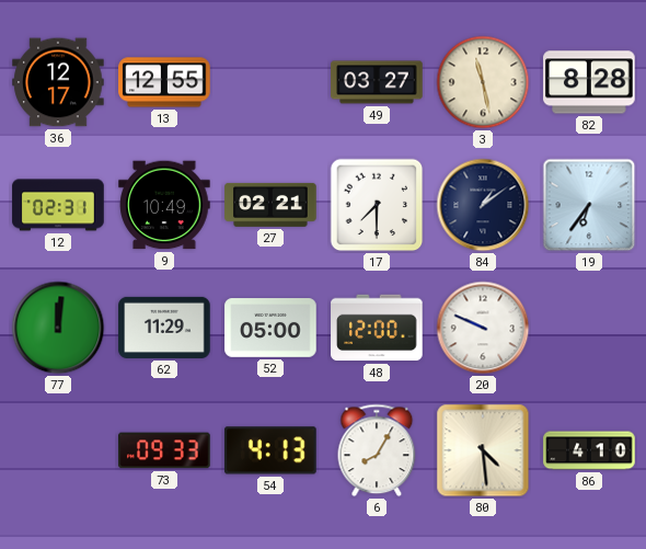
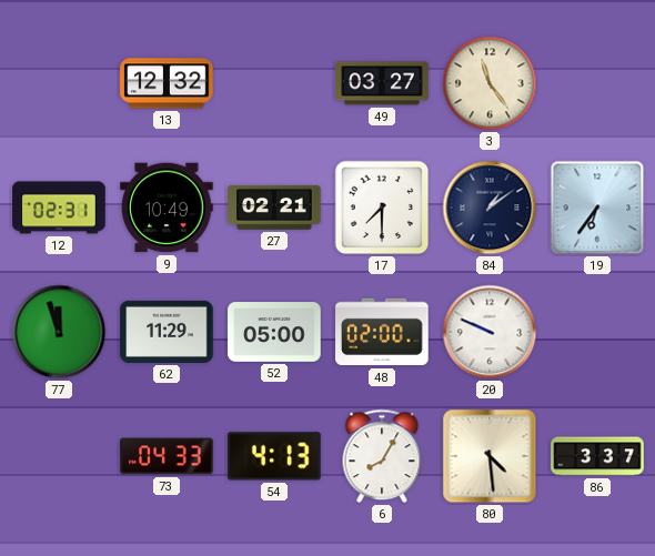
36: 12:17 -> none (58, 82)
13: 12:55 -> 12:32 (167, 83)
3: 11:28 -> 11:24 (490, 83)
82: 8:28 -> none (589, 82)
77: 12:01 -> 11:57 (59, 332)
48: 12:00 -> 02:00 (382, 332)
73: 09:33 -> 04:33 (167, 456)
86: 4:10 -> 3:37 (597, 456)
